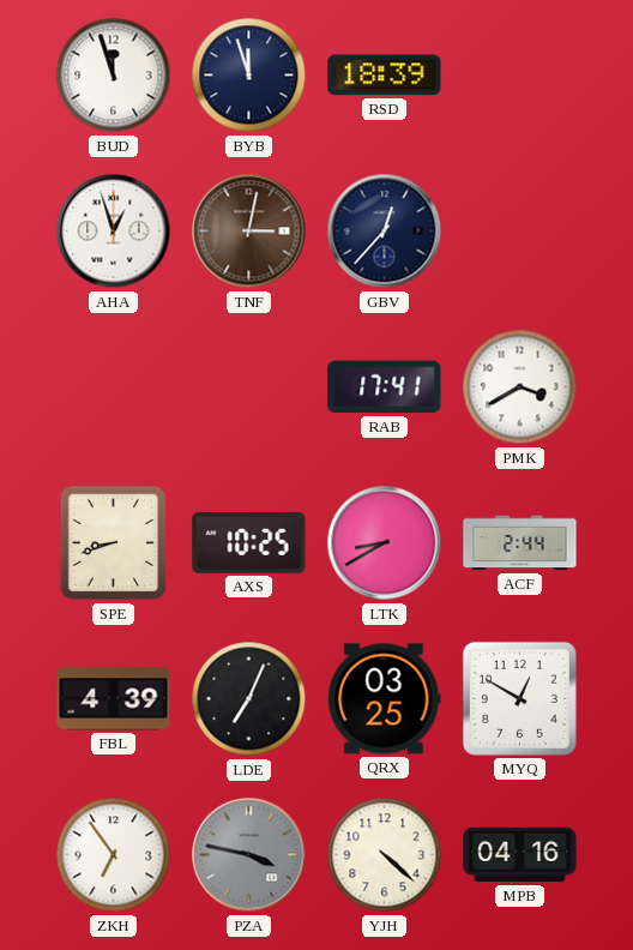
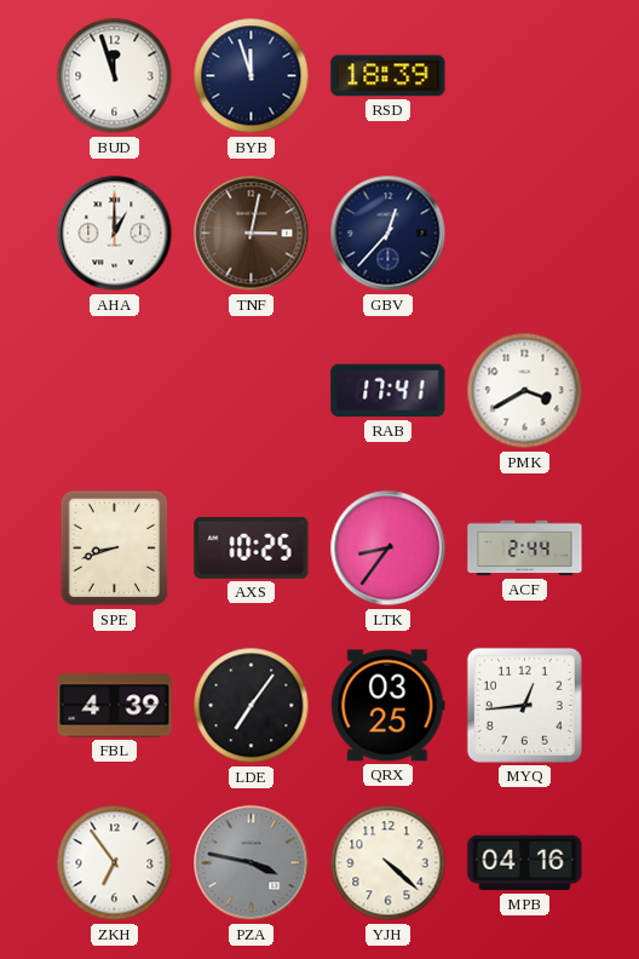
AHA: 12:57 -> 1:00 (115, 234)
LTK: 8:40 -> 8:36 (388, 549)
LDE: 7:04 -> 7:06 (252, 706)
MYQ: 12:50 -> 12:44 (524, 705)
